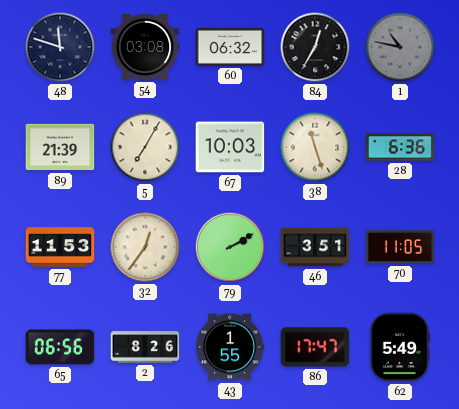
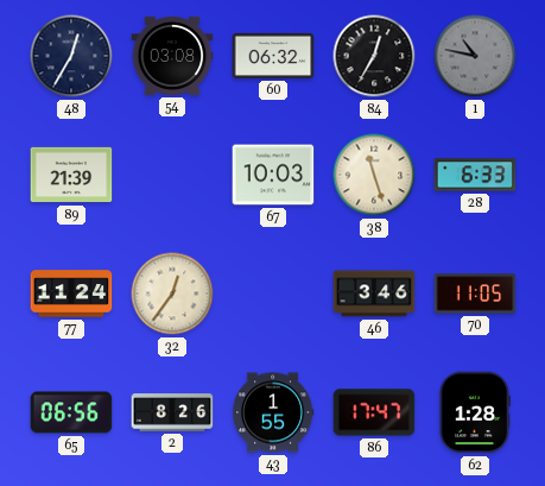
48: 11:48 -> 12:35 (71, 56)
5: 7:05 -> none (145, 147)
28: 6:36 -> 6:33 (475, 175)
77: 11:53 -> 11:24 (71, 294)
79: 2:10 -> none (230, 247)
46: 3:51 -> 3:46 (374, 294)
62: 5:49 -> 1:28 (474, 412)
